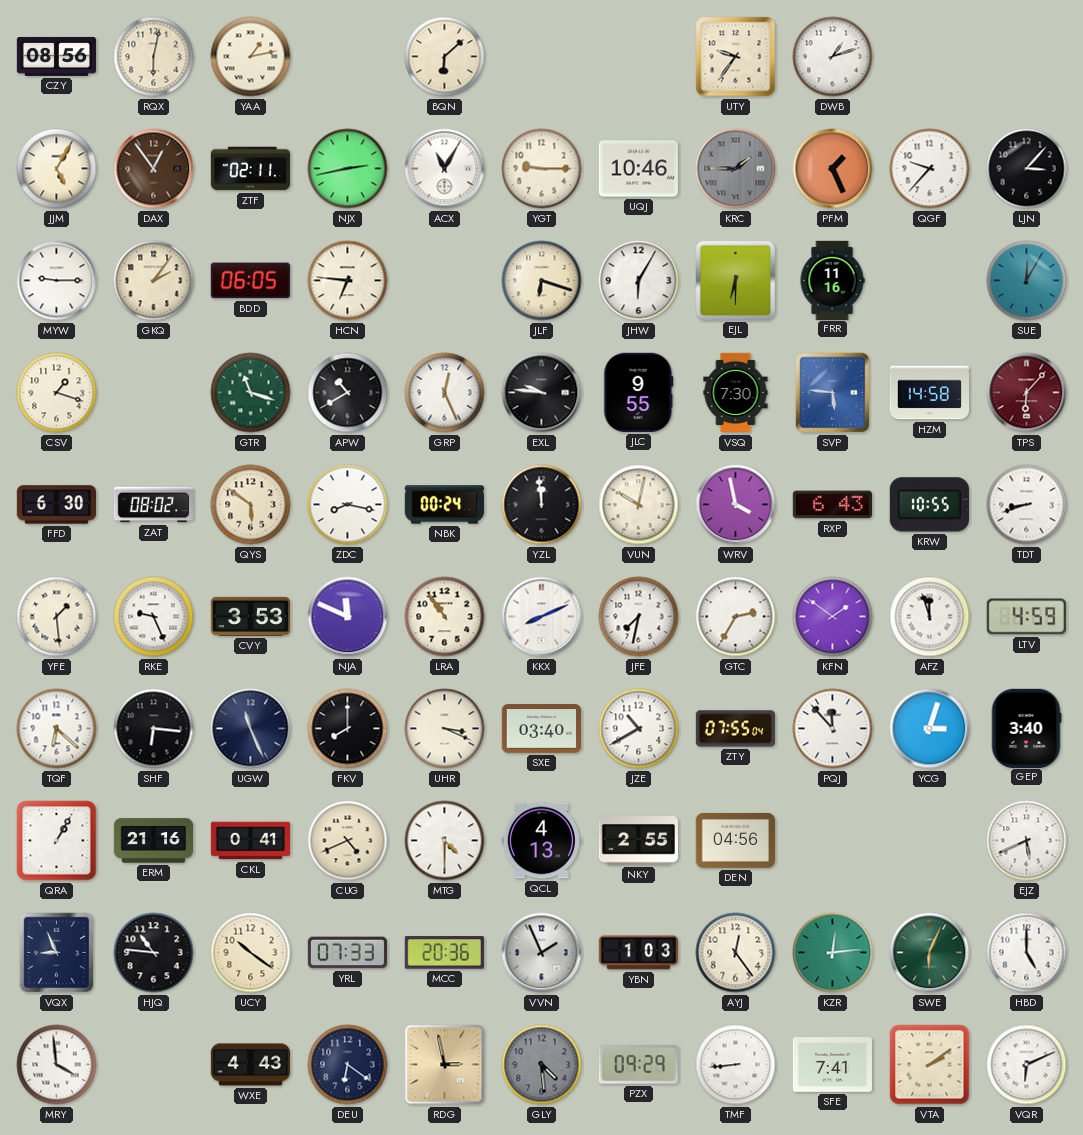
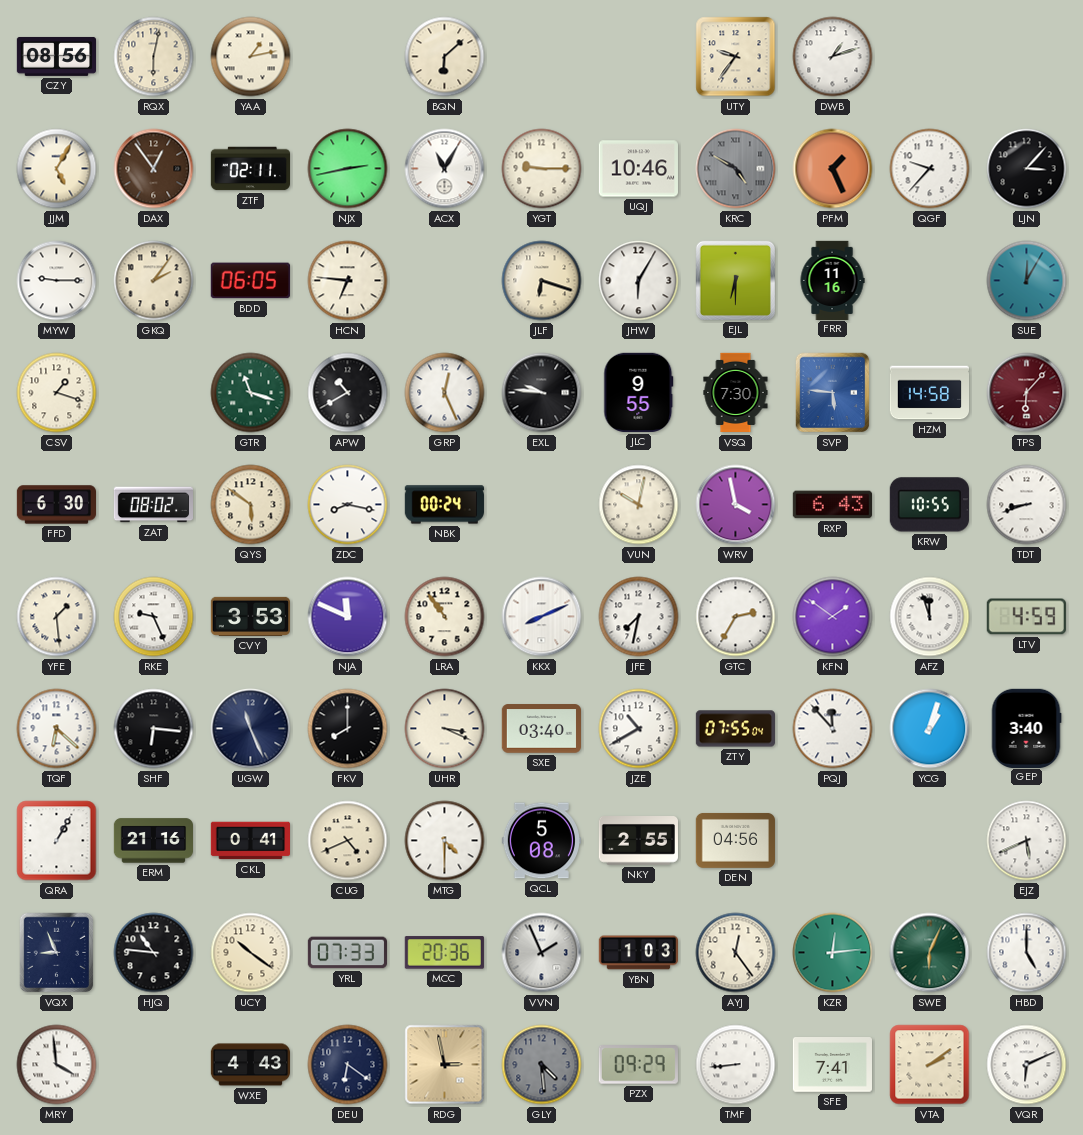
KRC: 1:45 -> 4:50 (736, 169)
YZL: 11:59 -> none (542, 505)
YCG: 3:03 -> 1:03 (930, 729)
QCL: 4:13 -> 5:08 (541, 841)
